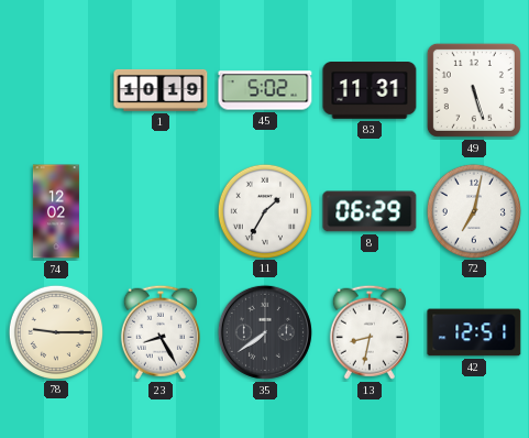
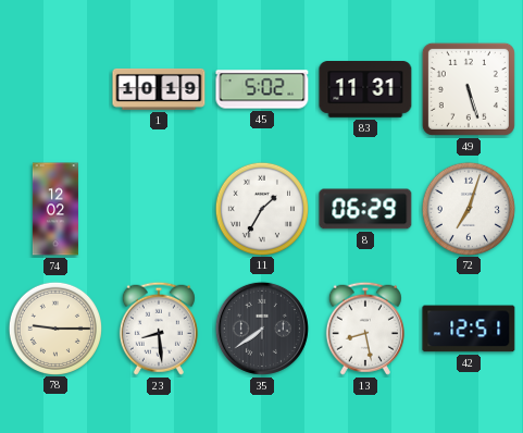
72: 7:02 -> 7:03 (468, 208)
23: 8:25 -> 8:29 (159, 329)
13: 8:32 -> 8:28 (365, 329)
